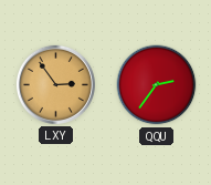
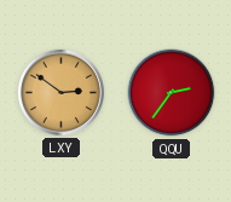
LXY: 2:54 -> 2:51 (60, 92)
